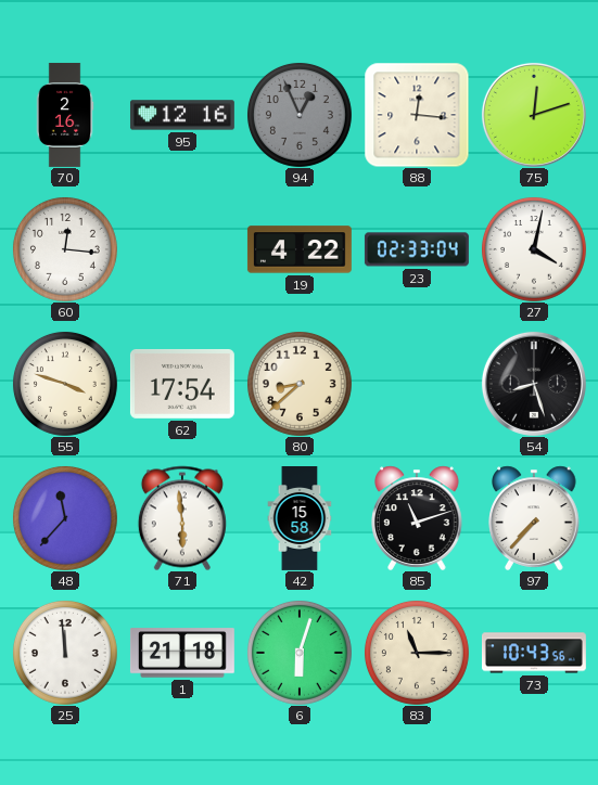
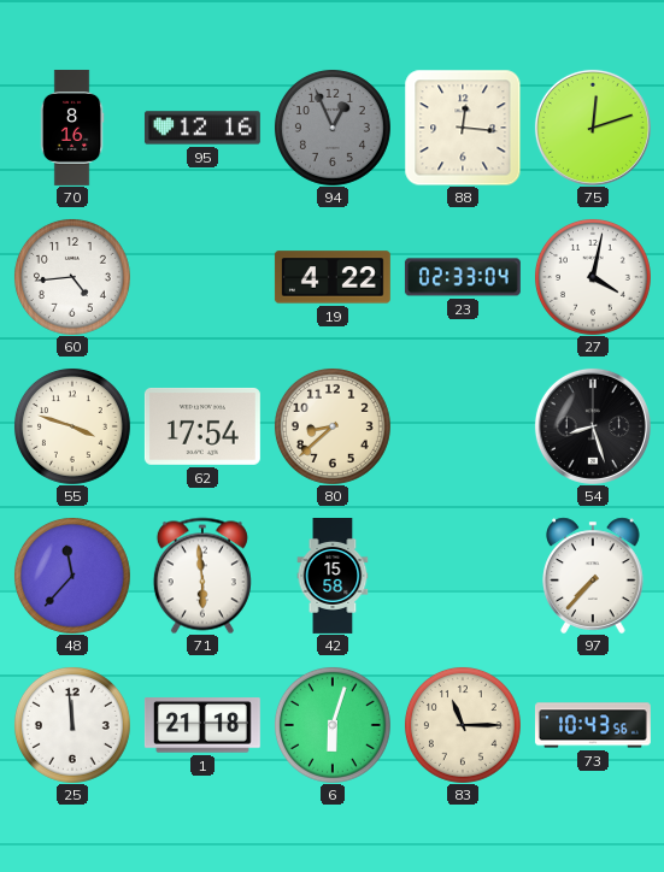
70: 2:16 -> 8:16 (72, 128)
60: 12:16 -> 4:44 (72, 277)
85: 11:12 -> none (417, 518)
